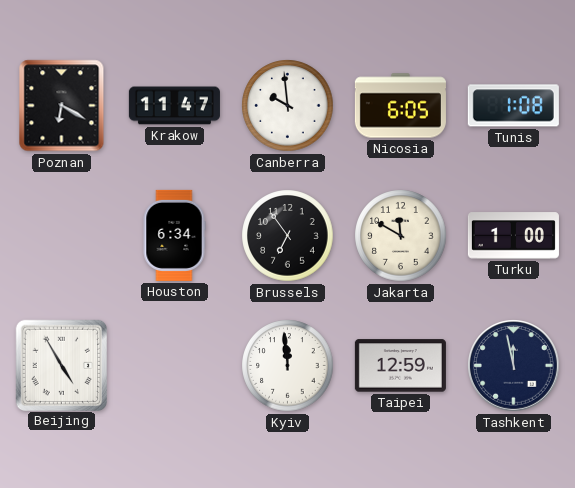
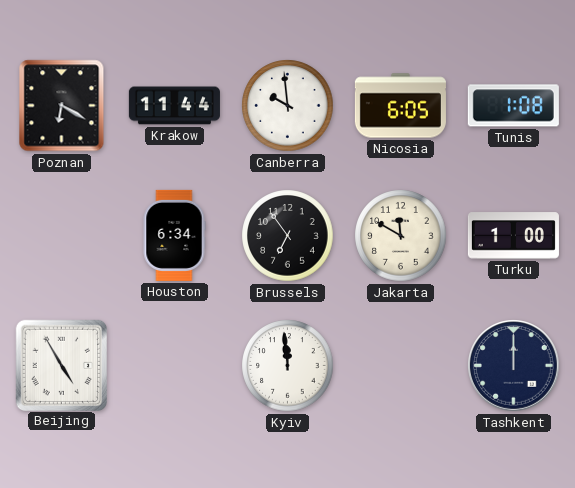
Krakow: 11:47 -> 11:44 (174, 106)
Taipei: 12:59 -> none (400, 366)
Tashkent: 11:58 -> 12:00 (514, 366)
